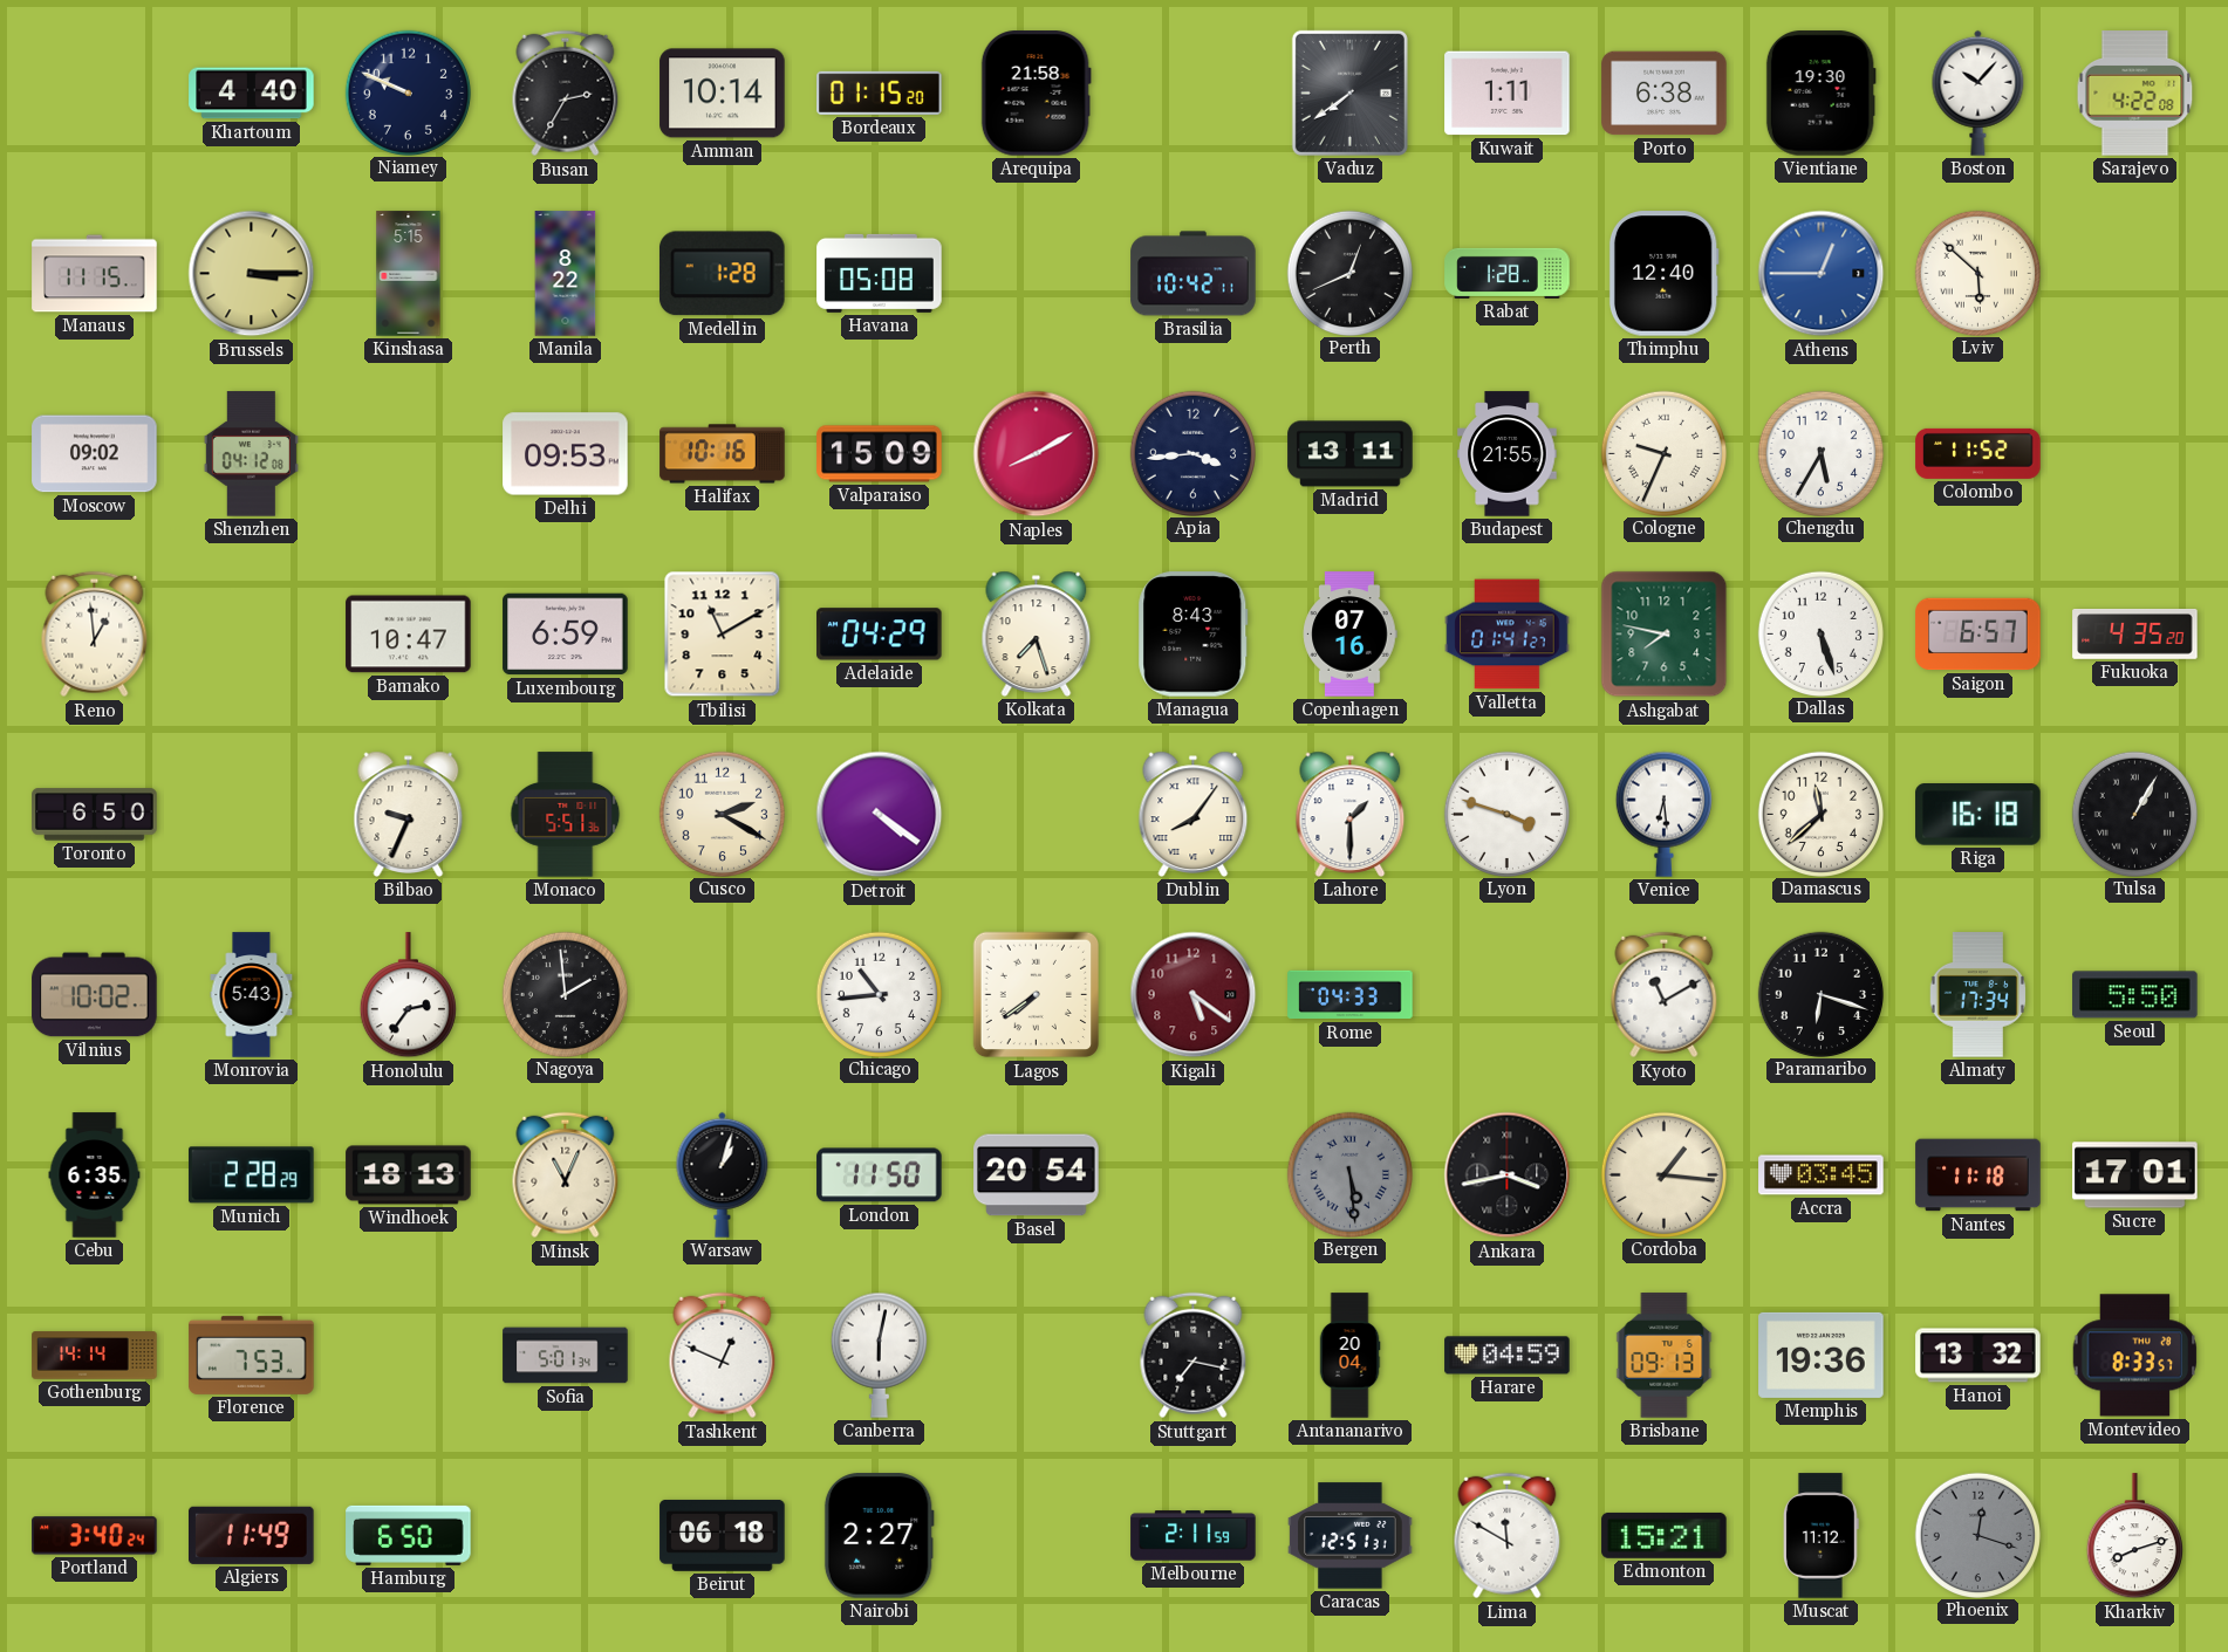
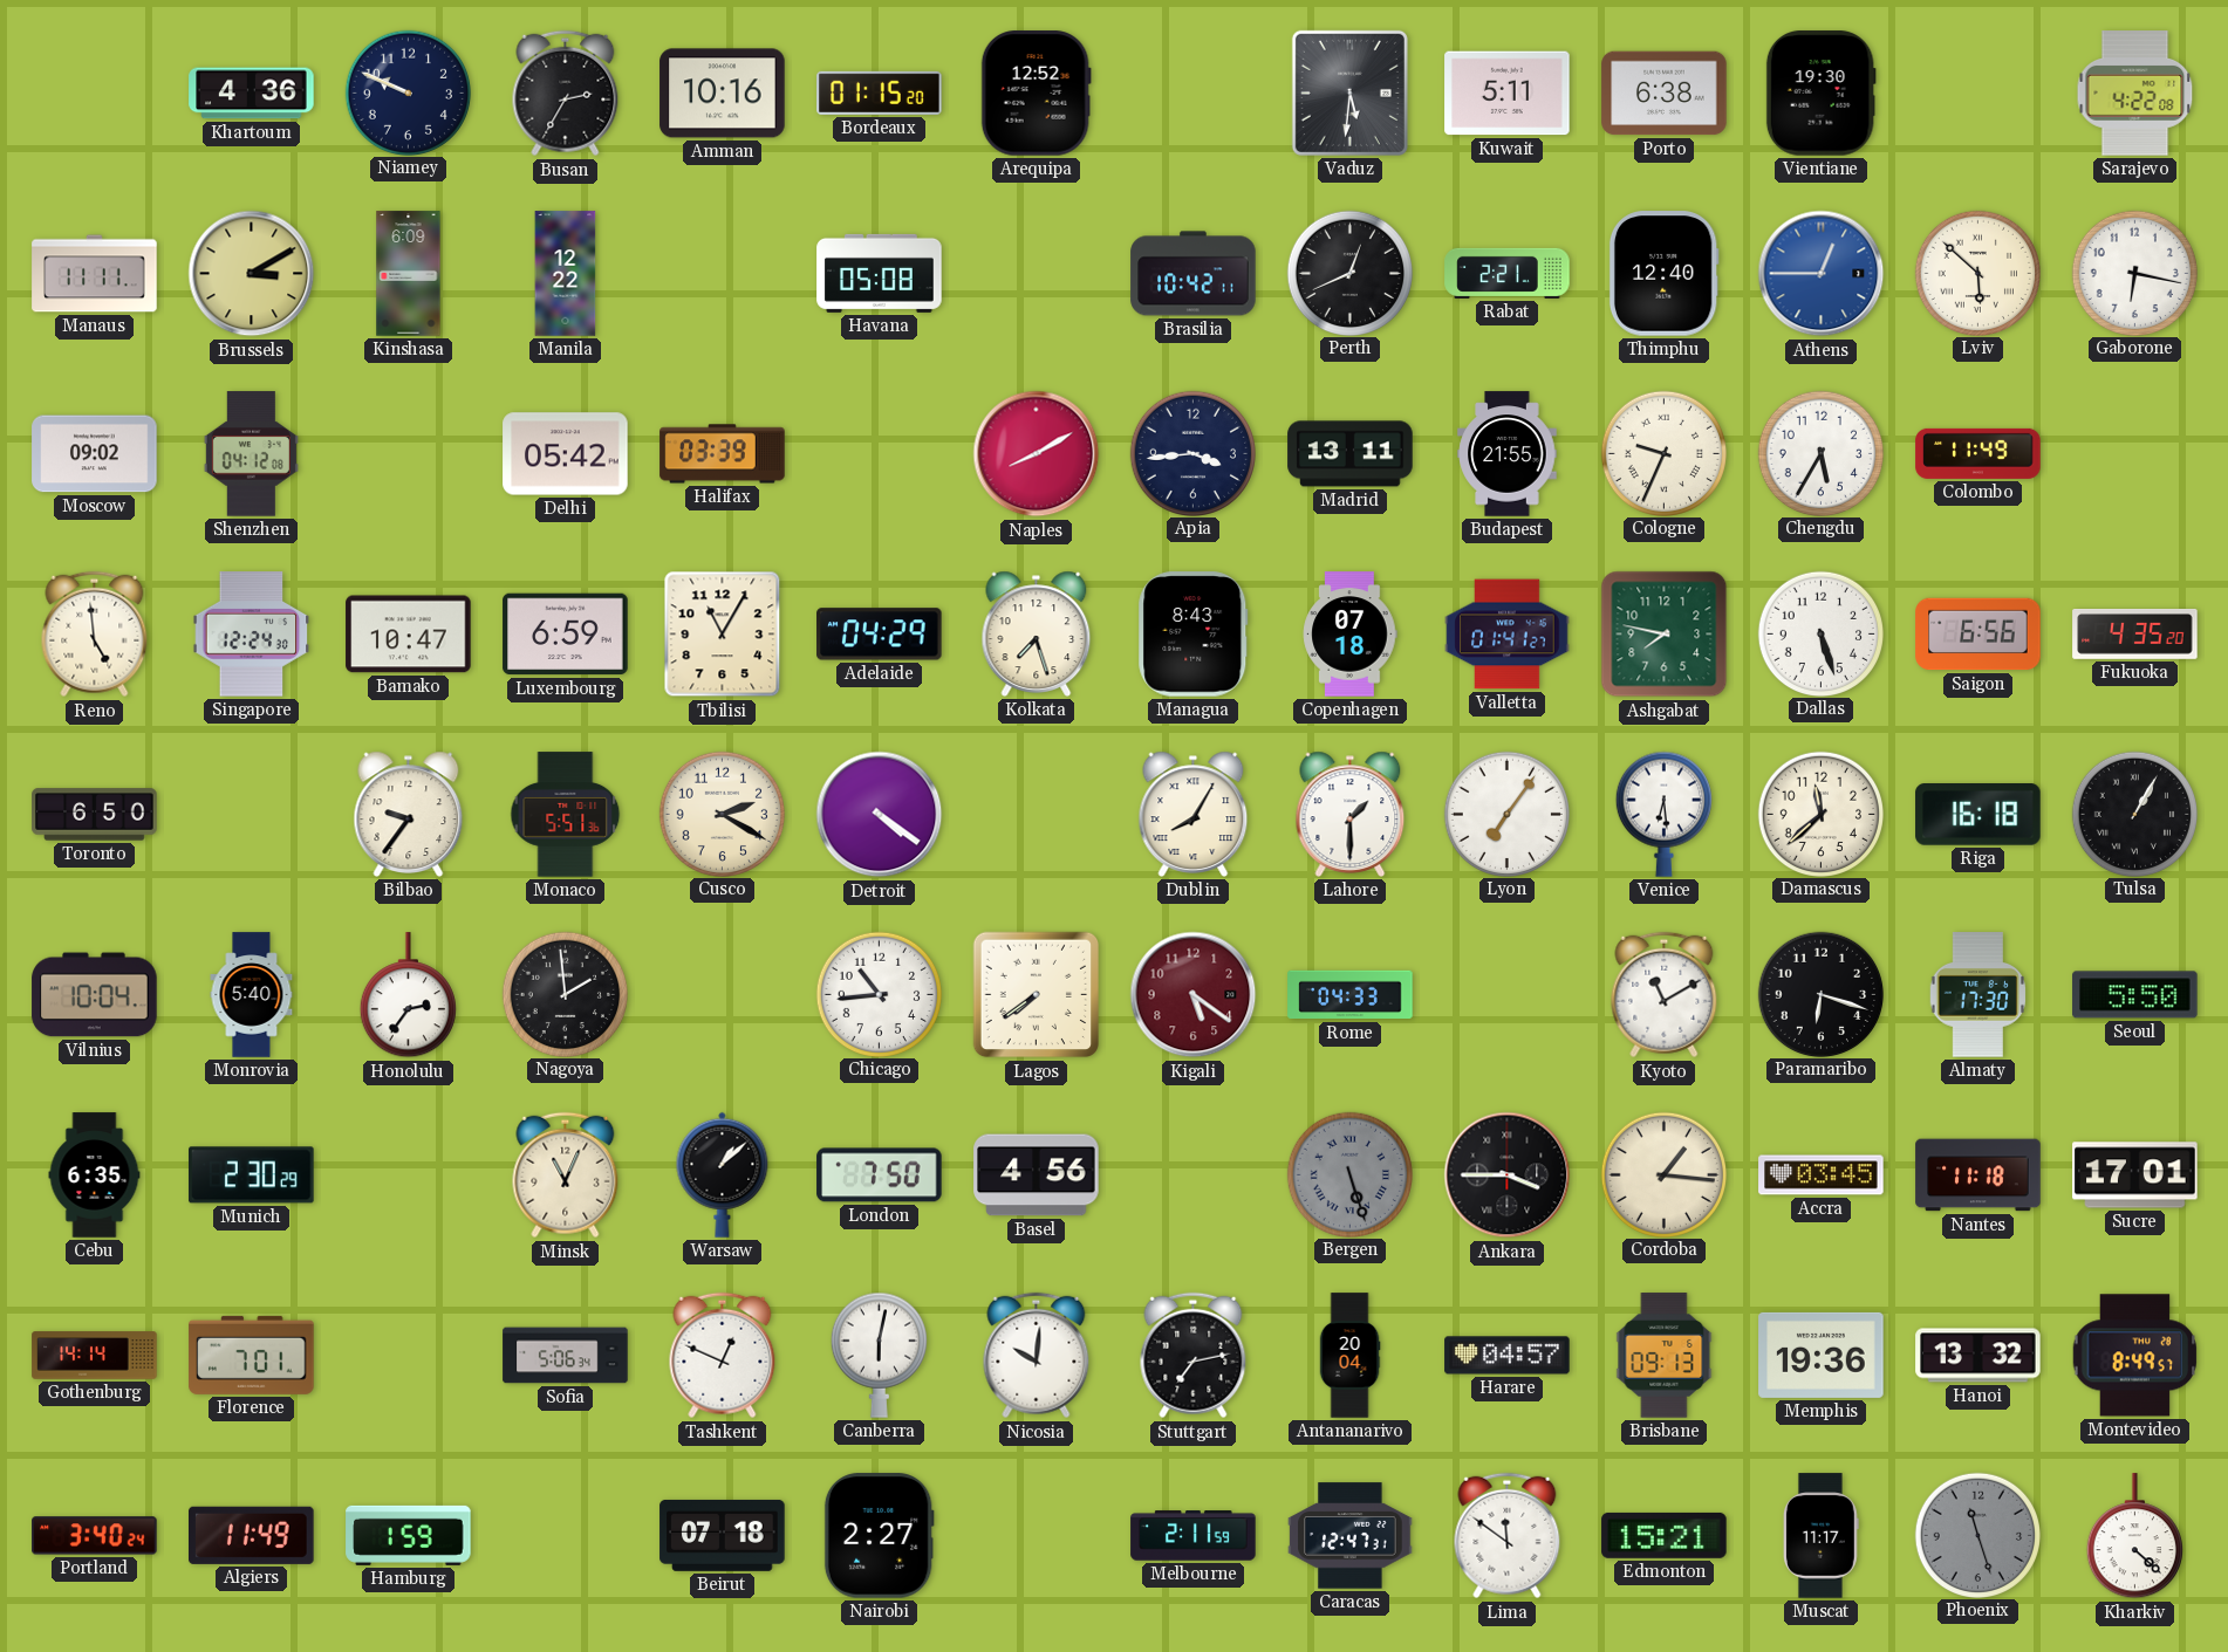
Khartoum: 4:40 -> 4:36 (252, 94)
Amman: 10:14 -> 10:16 (723, 94)
Arequipa: 21:58 -> 12:52 (1036, 94)
Vaduz: 7:39 -> 5:31 (1349, 92)
Kuwait: 1:11 -> 5:11 (1508, 94)
Boston: 10:07 -> none (1978, 92)
Manaus: 11:15 -> 11:11 (95, 274)
Brussels: 3:15 -> 3:10 (252, 274)
Kinshasa: 5:15 -> 6:09 (409, 274)
Manila: 8:22 -> 12:22 (566, 274)
Medellin: 1:28 -> none (722, 274)
Rabat: 1:28 -> 2:21 (1508, 273)
Gaborone: none -> 6:17 (2134, 273)
Delhi: 09:53 -> 05:42 (566, 454)
Halifax: 10:16 -> 03:39 (723, 454)
Valparaiso: 15:09 -> none (880, 454)
Colombo: 11:52 -> 11:49 (1978, 453)
Reno: 12:59 -> 4:59 (95, 635)
Singapore: none -> 12:24 (252, 635)
Tbilisi: 11:10 -> 11:05 (723, 635)
Copenhagen: 07:16 -> 07:18 (1349, 635)
Saigon: 6:57 -> 6:56 (1978, 635)
Bilbao: 9:34 -> 9:36 (409, 814)
Dublin: 8:06 -> 8:05 (1194, 814)
Lyon: 3:48 -> 7:06 (1506, 814)
Vilnius: 10:02 -> 10:04 (95, 995)
Monrovia: 5:43 -> 5:40 (252, 995)
Almaty: 17:34 -> 17:30 (1977, 995)
Munich: 2:28 -> 2:30 (252, 1175)
Windhoek: 18:13 -> none (409, 1175)
Warsaw: 1:03 -> 1:08 (723, 1174)
London: 11:50 -> 7:50 (880, 1175)
Basel: 20:54 -> 4:56 (1037, 1175)
Bergen: 5:29 -> 5:27 (1349, 1174)
Ankara: 3:43 -> 3:45 (1508, 1175)
Florence: 7:53 -> 7:01 (252, 1355)
Sofia: 5:01 -> 5:06 (566, 1356)
Nicosia: none -> 10:01 (1037, 1356)
Stuttgart: 7:17 -> 7:13 (1194, 1356)
Harare: 04:59 -> 04:57 (1508, 1356)
Montevideo: 8:33 -> 8:49 (2135, 1356)
Hamburg: 6:50 -> 1:59 (409, 1535)
Beirut: 06:18 -> 07:18 (723, 1535)
Caracas: 12:51 -> 12:47 (1351, 1536)
Lima: 11:50 -> 11:51 (1508, 1536)
Muscat: 11:12 -> 11:17 (1820, 1536)
Phoenix: 12:18 -> 11:27 (1977, 1535)
Kharkiv: 8:12 -> 4:22 (2134, 1536)
